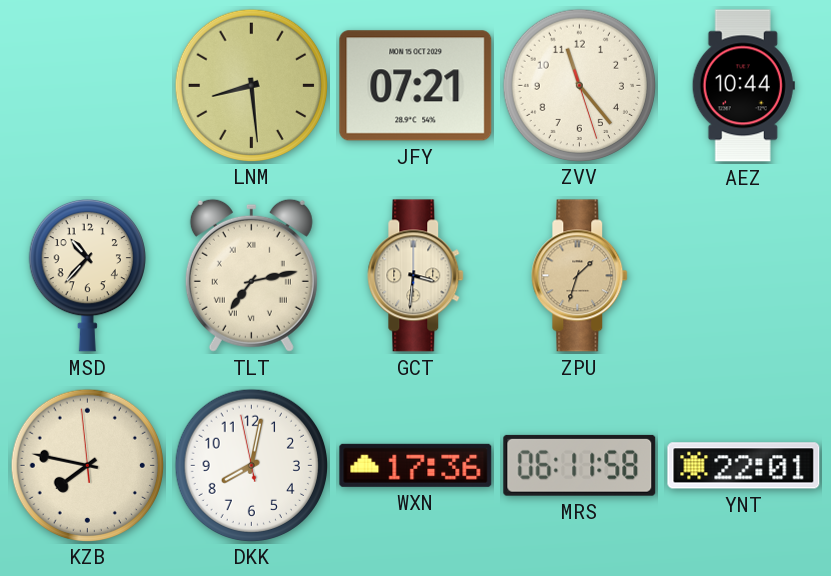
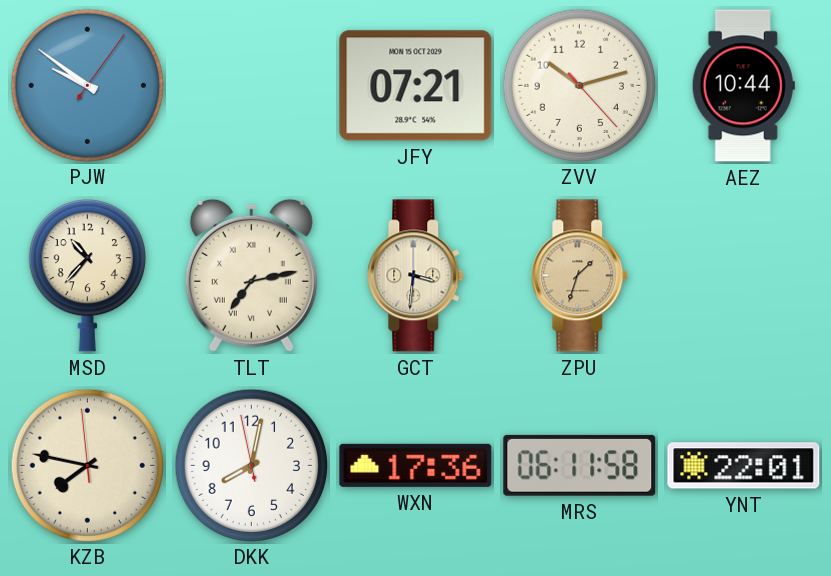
PJW: none -> 9:51 (87, 85)
LNM: 8:29 -> none (251, 85)
ZVV: 11:23 -> 10:12 (579, 85)
